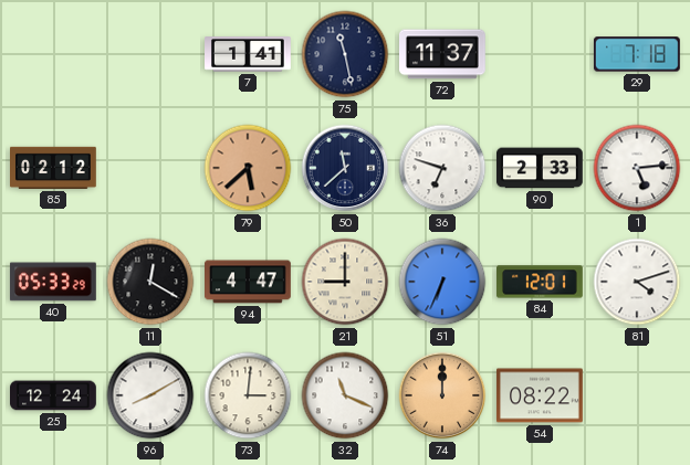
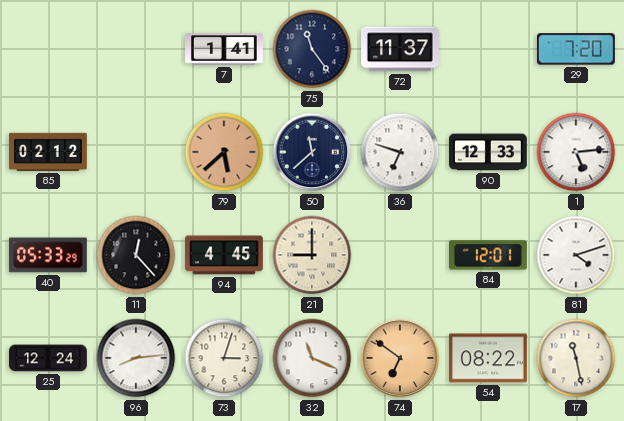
75: 11:28 -> 11:24 (312, 49)
29: 7:18 -> 7:20 (576, 49)
90: 2:33 -> 12:33 (489, 152)
11: 12:20 -> 12:23 (136, 255)
94: 4:47 -> 4:45 (225, 255)
51: 6:34 -> none (442, 282)
96: 8:10 -> 8:14 (136, 358)
73: 3:01 -> 3:03 (224, 358)
74: 12:00 -> 6:51 (400, 358)
17: none -> 11:28 (576, 358)
